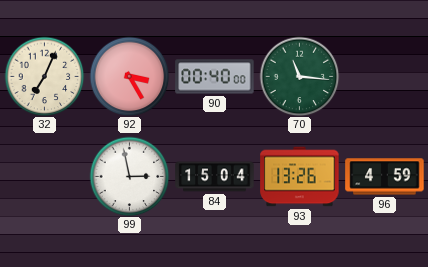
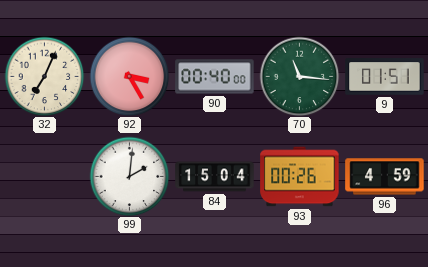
9: none -> 01:51 (385, 77)
99: 2:58 -> 2:01 (129, 176)
93: 13:26 -> 00:26 (300, 177)
